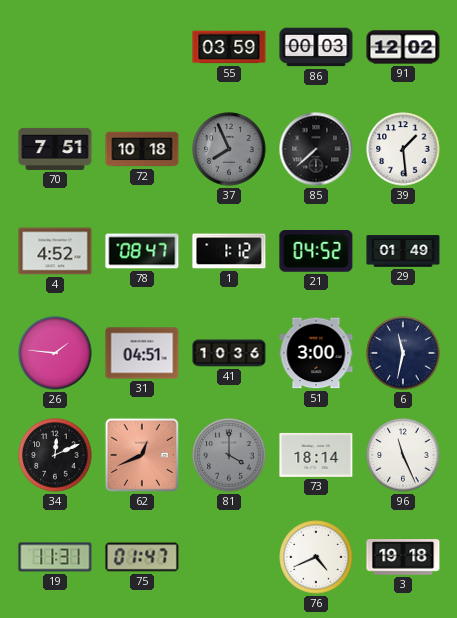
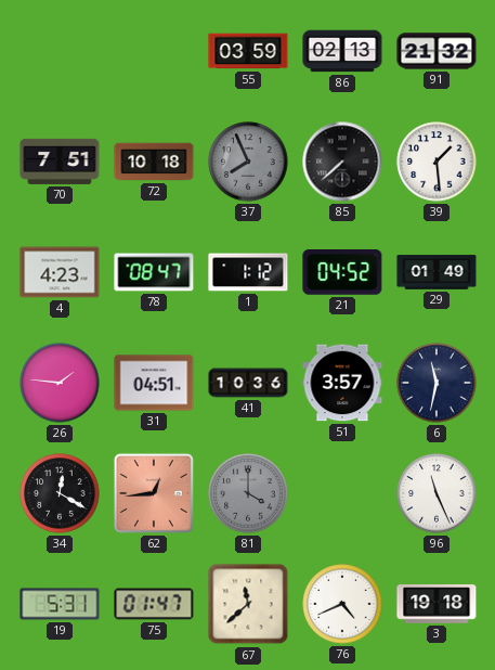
86: 00:03 -> 02:13 (342, 51)
91: 12:02 -> 21:32 (437, 51)
4: 4:52 -> 4:23 (60, 272)
51: 3:00 -> 3:57 (342, 383)
34: 12:11 -> 12:20 (60, 493)
62: 12:41 -> 12:44 (154, 493)
73: 18:14 -> none (316, 455)
19: 11:31 -> 5:31 (60, 604)
67: none -> 11:38 (248, 604)
